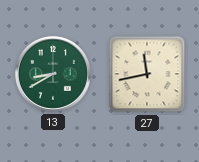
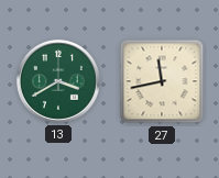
13: 8:40 -> 3:40 (58, 81)
